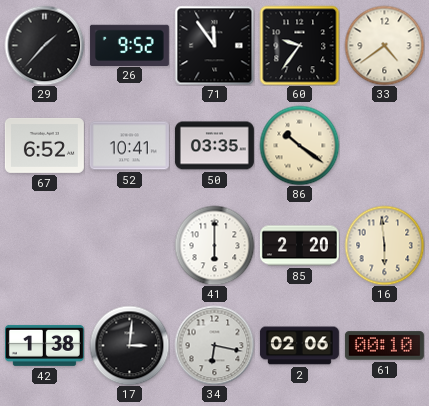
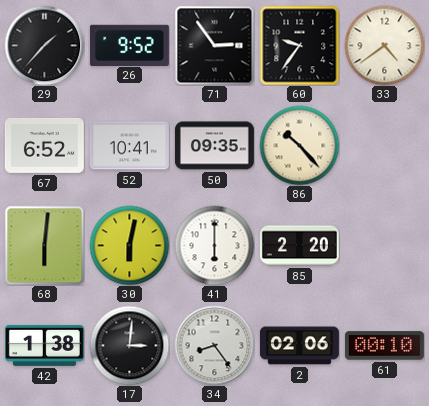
71: 11:54 -> 2:54 (214, 45)
50: 03:35 -> 09:35 (214, 146)
86: 10:21 -> 10:23 (299, 145)
68: none -> 6:01 (44, 245)
30: none -> 6:02 (129, 245)
16: 5:59 -> none (384, 245)
34: 6:17 -> 8:24 (214, 345)
